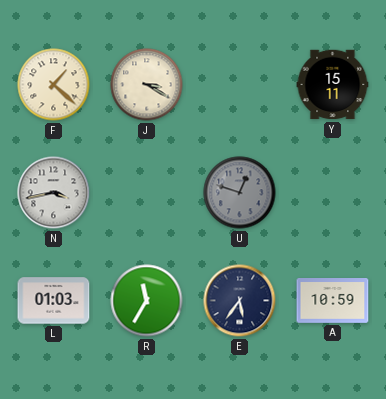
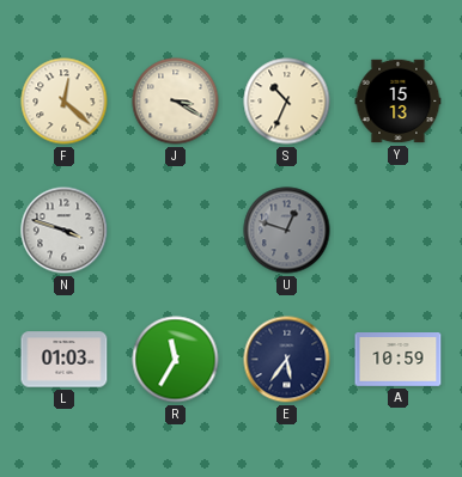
F: 1:22 -> 12:22 (65, 102)
S: none -> 10:34 (287, 102)
Y: 15:11 -> 15:13 (399, 102)
N: 3:43 -> 3:48 (65, 231)
